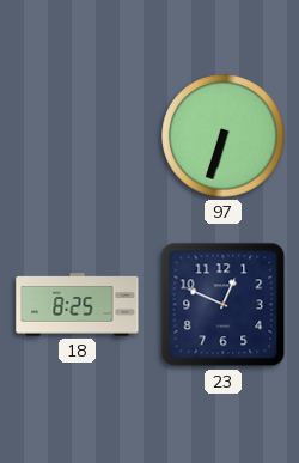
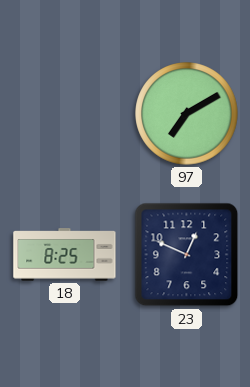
97: 6:33 -> 7:10 (187, 114)
